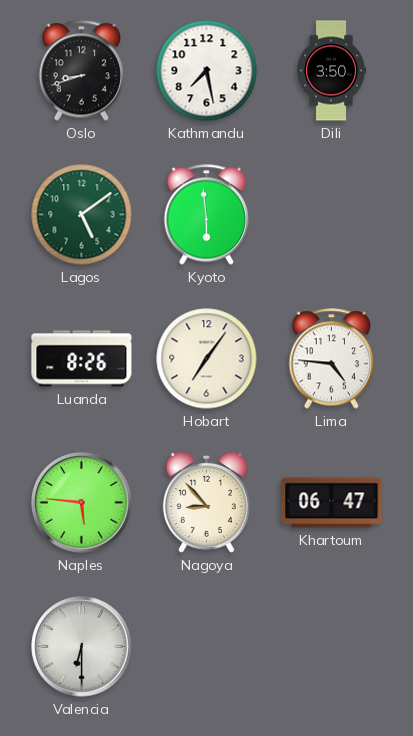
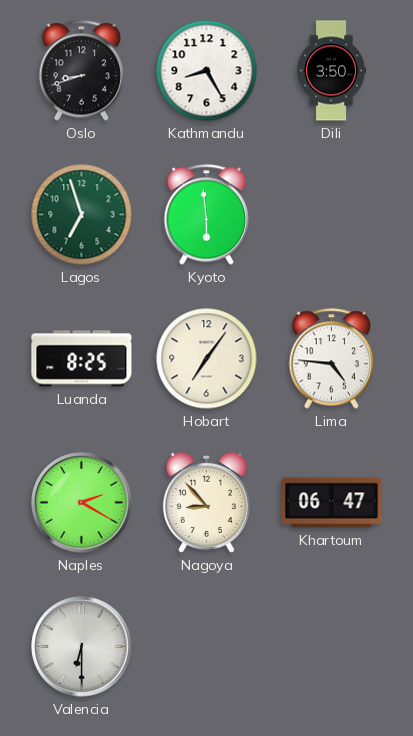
Kathmandu: 7:28 -> 8:25 (207, 71)
Lagos: 5:09 -> 6:57 (82, 215)
Luanda: 8:26 -> 8:25 (82, 359)
Naples: 5:46 -> 2:20 (82, 503)
